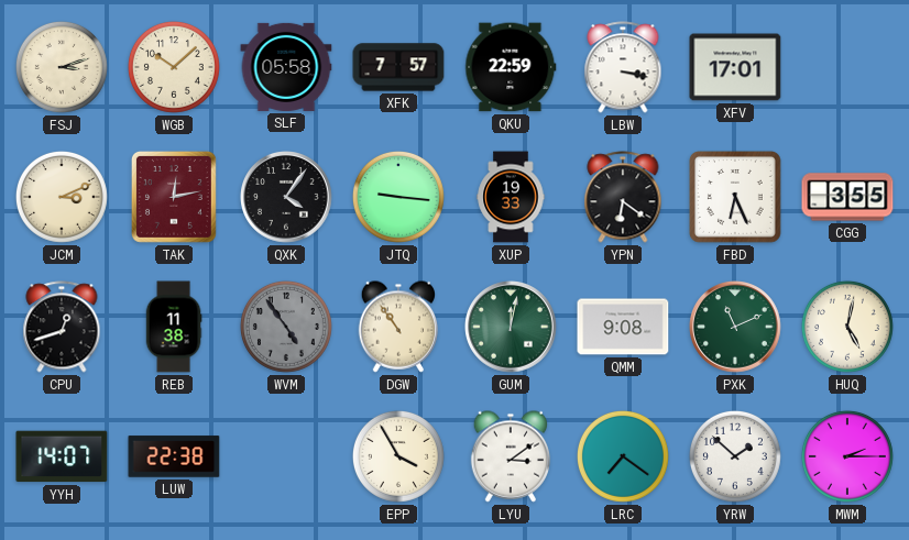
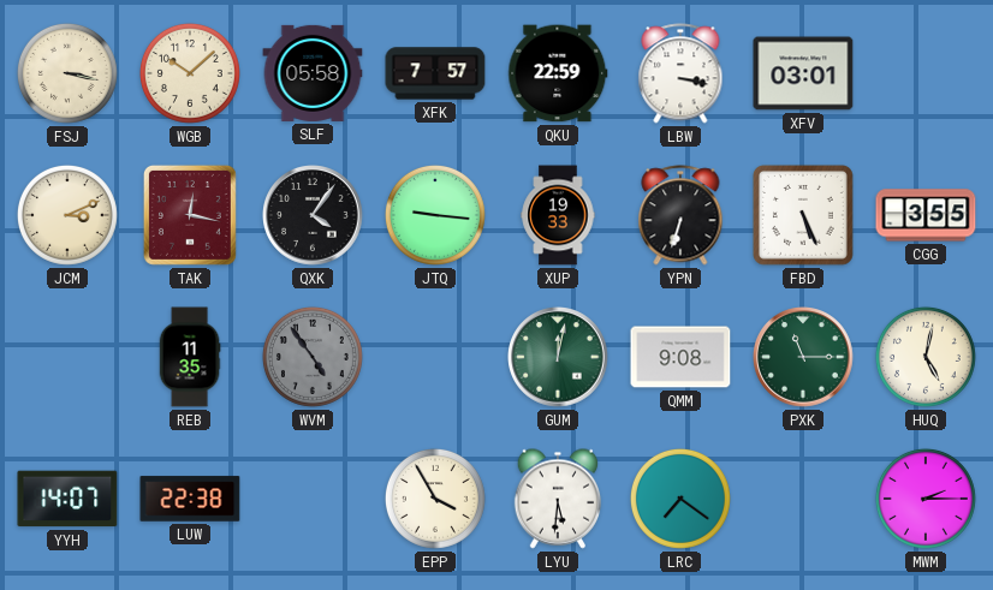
FSJ: 3:12 -> 3:17 (67, 73)
XFV: 17:01 -> 03:01 (803, 73)
TAK: 12:13 -> 12:17 (190, 215)
YPN: 6:21 -> 6:33 (680, 215)
FBD: 6:26 -> 5:26 (803, 215)
CPU: 12:42 -> none (62, 327)
REB: 11:38 -> 11:35 (190, 357)
DGW: 10:54 -> none (398, 327)
PXK: 11:11 -> 11:15 (803, 357)
LYU: 3:09 -> 5:31 (558, 499)
YRW: 1:52 -> none (735, 456)
